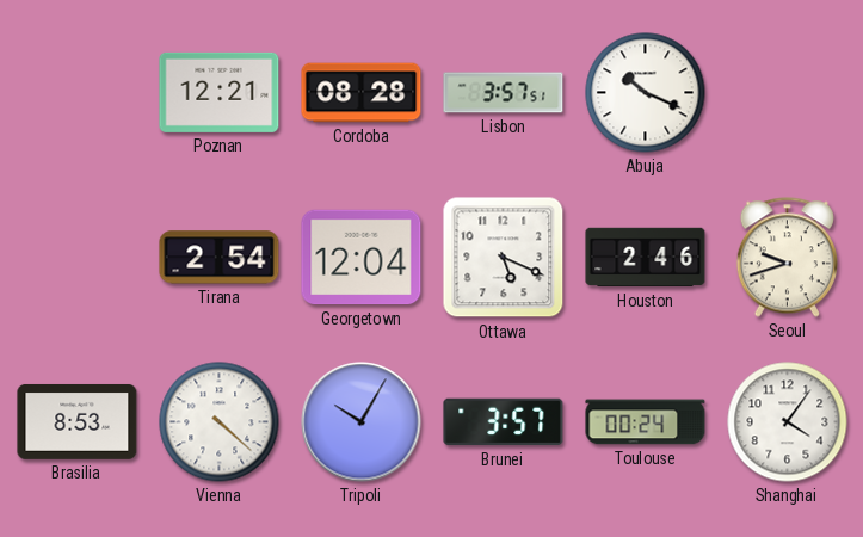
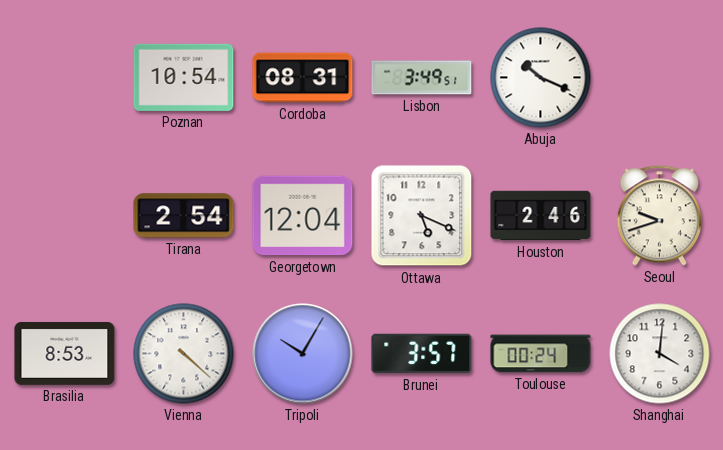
Poznan: 12:21 -> 10:54 (184, 77)
Cordoba: 08:28 -> 08:31 (303, 78)
Lisbon: 3:57 -> 3:49 (422, 78)
Shanghai: 4:06 -> 4:01 (660, 354)
